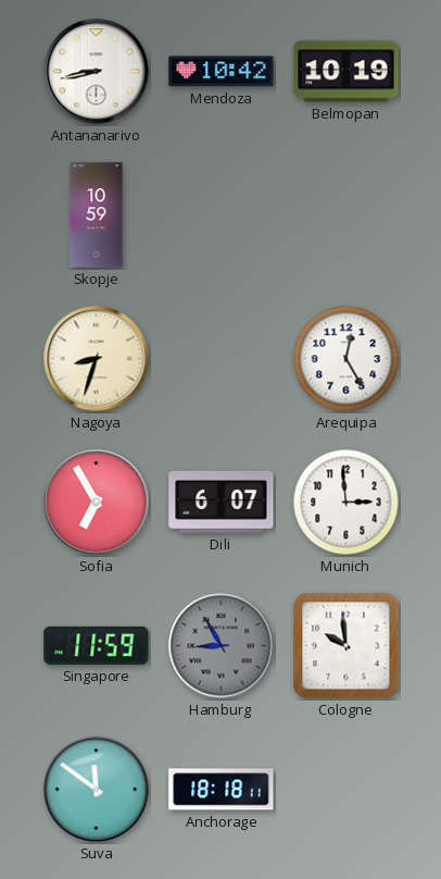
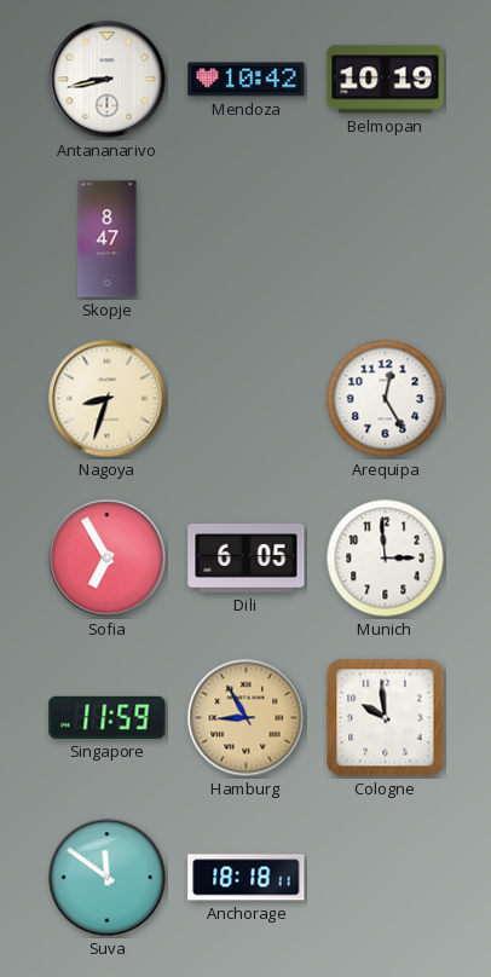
Skopje: 10:59 -> 8:47 (108, 239)
Dili: 6:07 -> 6:05 (247, 559)
Hamburg dial: grey -> champagne (247, 718)
